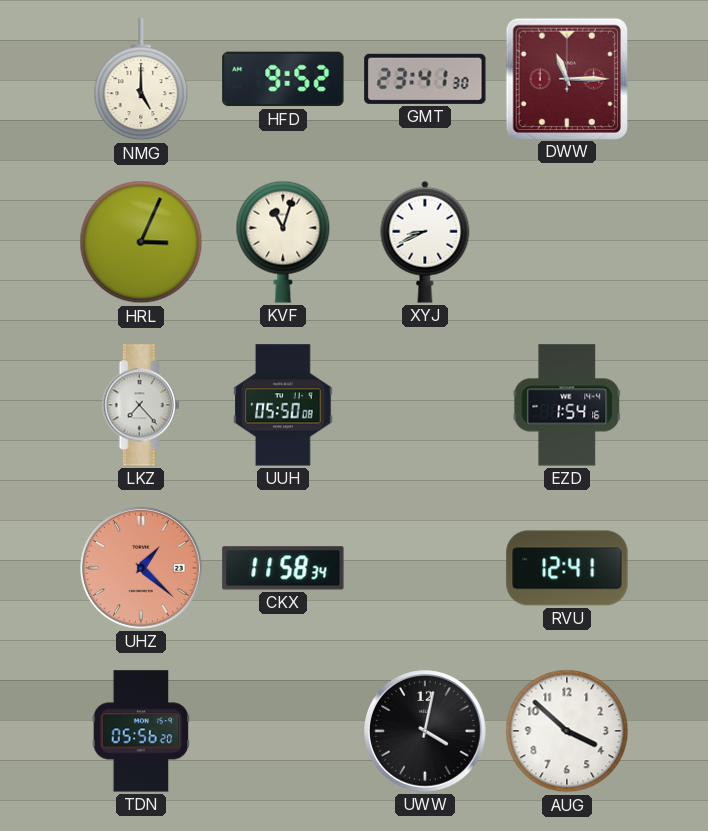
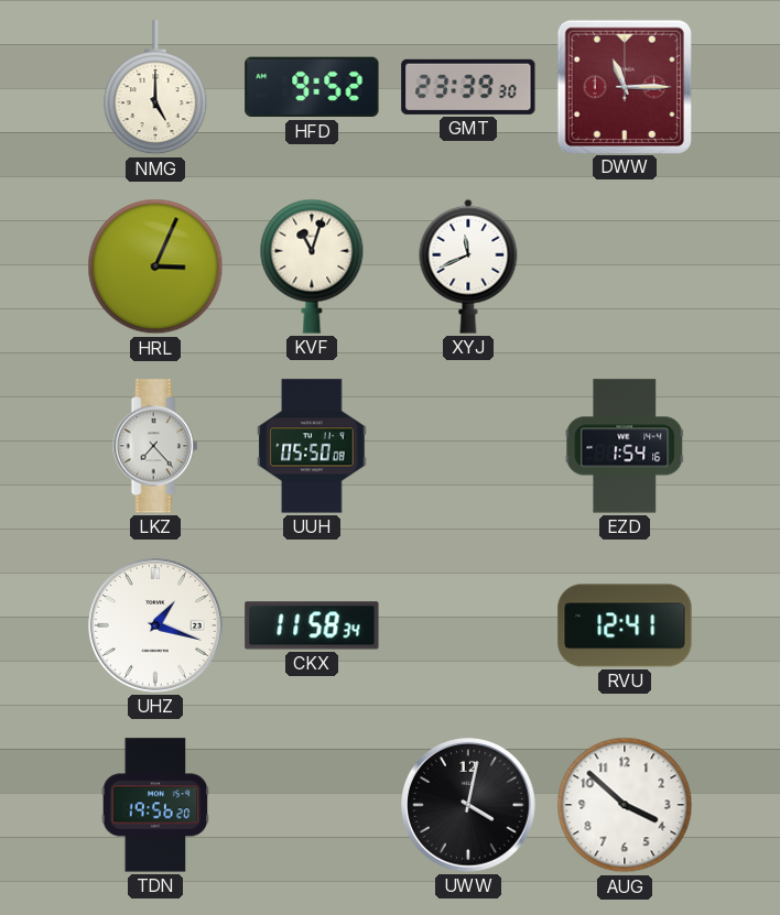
GMT: 23:41 -> 23:39 (468, 87)
XYJ: 8:41 -> 11:41 (468, 266)
UHZ: 1:22 -> 1:18 (155, 625)
UHZ dial: salmon -> white (155, 625)
TDN: 05:56 -> 19:56 (155, 805)
